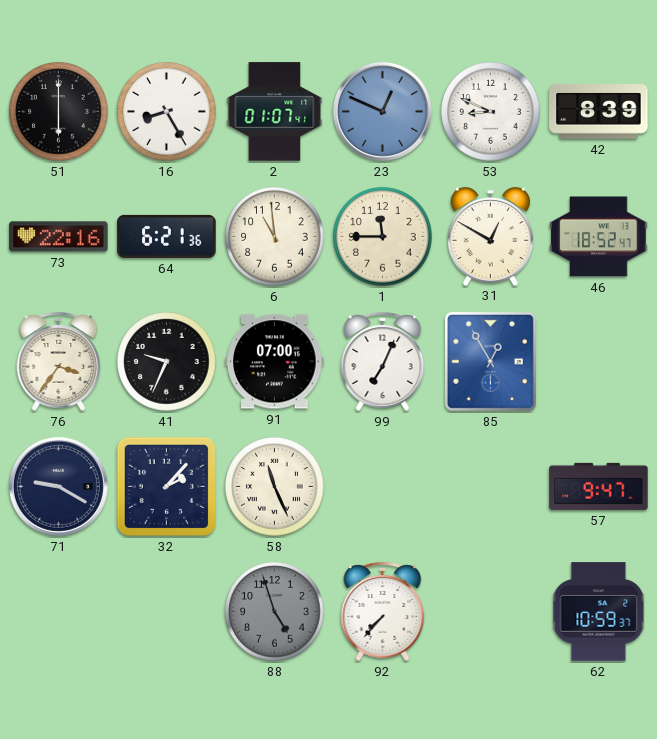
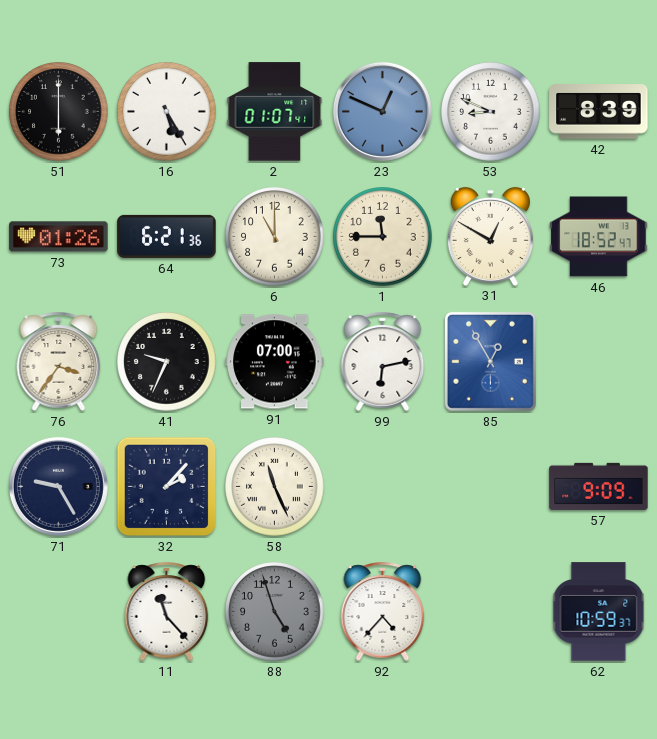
16: 8:25 -> 5:25 (167, 112)
73: 22:16 -> 01:26 (59, 237)
6: 10:59 -> 11:00 (275, 237)
99: 7:04 -> 6:13 (383, 361)
71: 9:20 -> 9:25 (58, 486)
57: 9:47 -> 9:09 (599, 486)
11: none -> 11:23 (167, 611)
92: 7:37 -> 4:37 (383, 611)
